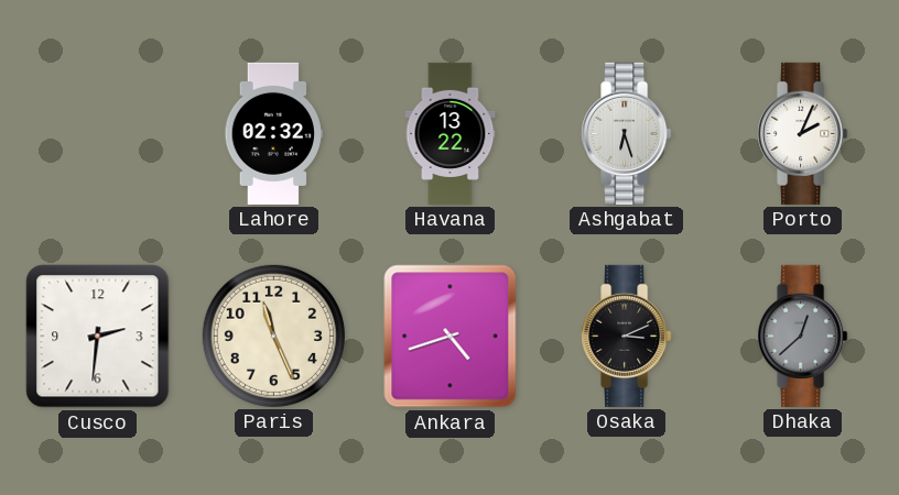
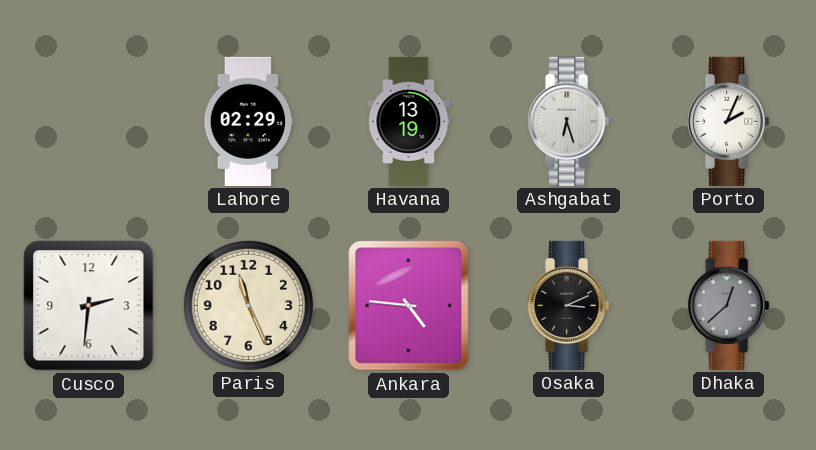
Lahore: 02:32 -> 02:29 (249, 121)
Havana: 13:22 -> 13:19 (409, 121)
Ankara: 4:42 -> 4:46 (409, 306)
